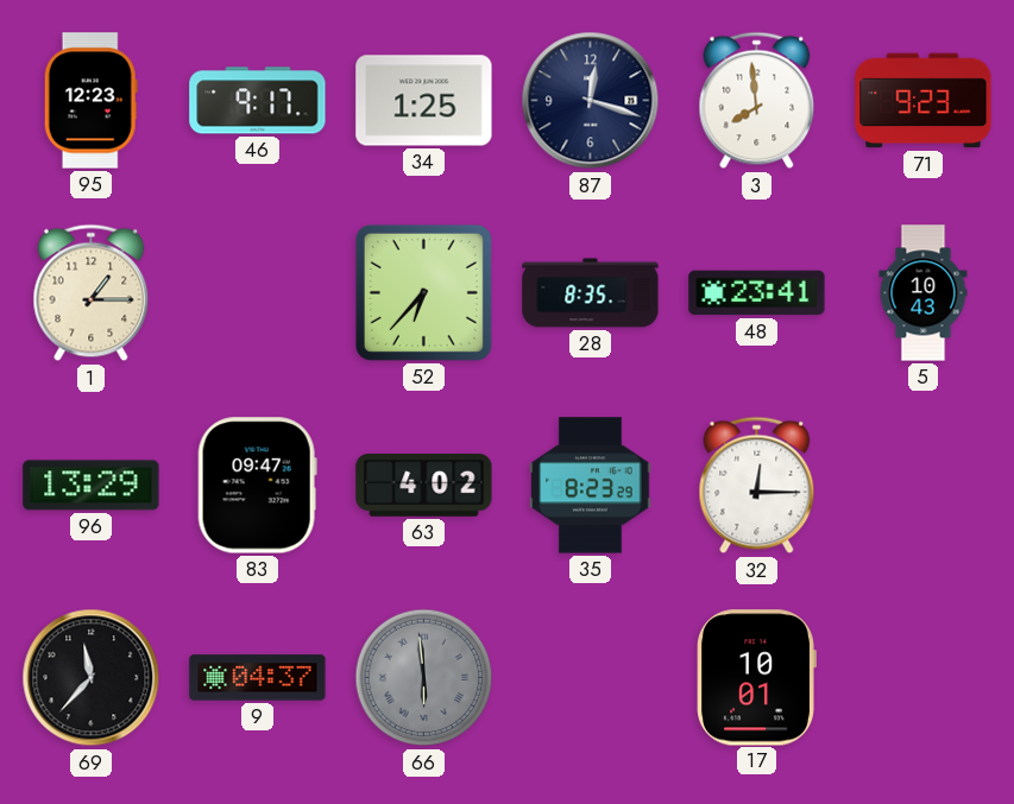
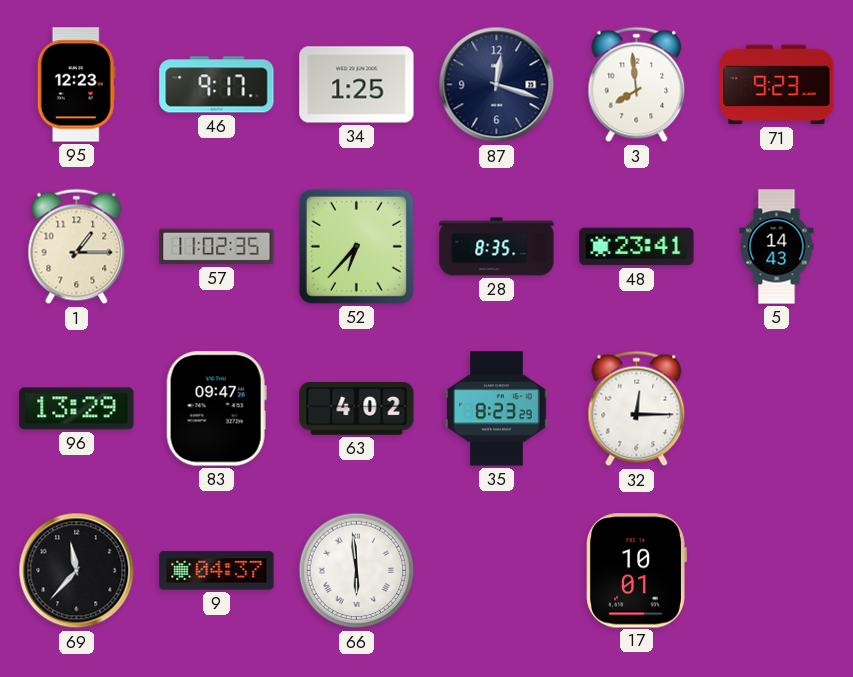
57: none -> 11:02 (217, 247)
5: 10:43 -> 14:43 (777, 247)
66 dial: grey -> white (357, 571)
